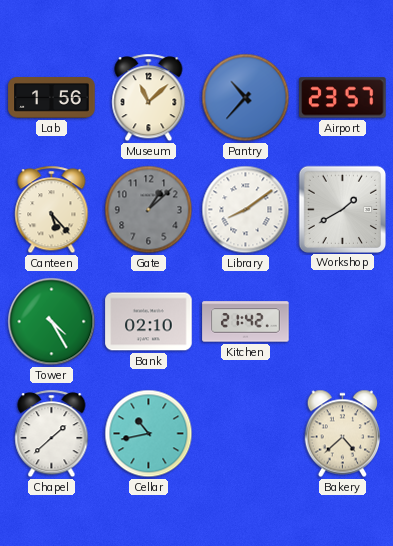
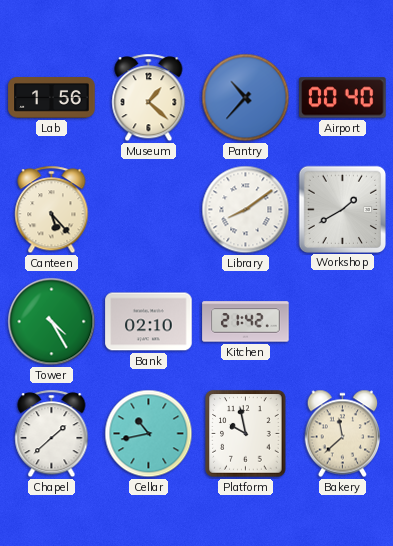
Museum: 11:08 -> 1:22 (149, 98)
Airport: 23:57 -> 00:40 (343, 98)
Gate: 1:08 -> none (149, 210)
Platform: none -> 9:58 (246, 434)
Bakery: 4:38 -> 11:38 (343, 434)
